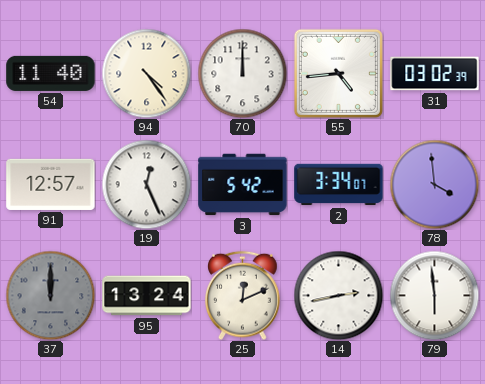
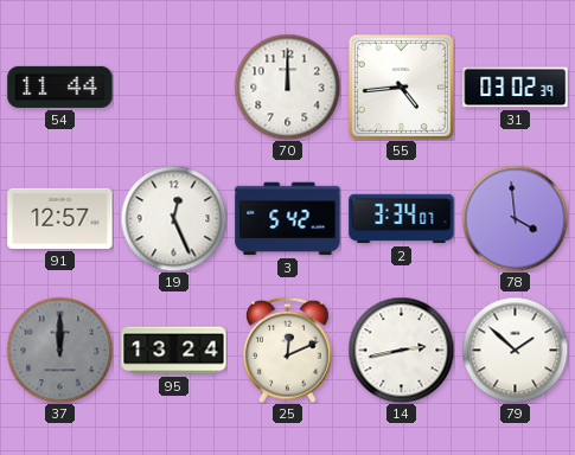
54: 11:40 -> 11:44 (60, 86)
94: 4:24 -> none (146, 73)
79: 5:59 -> 1:52 (515, 350)
